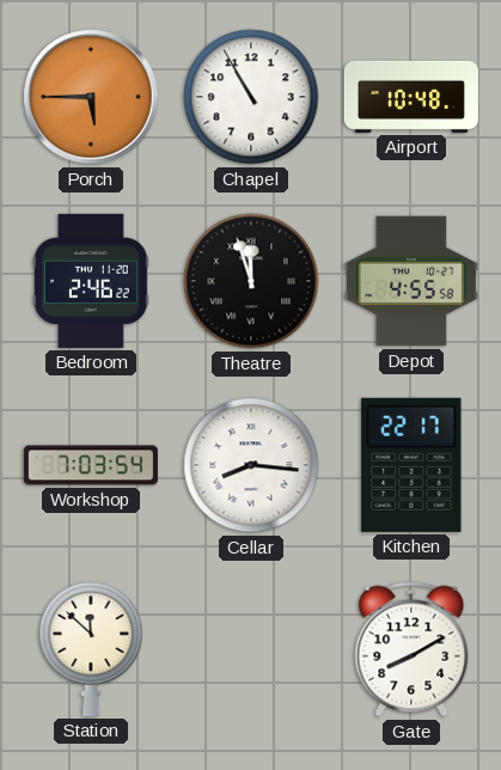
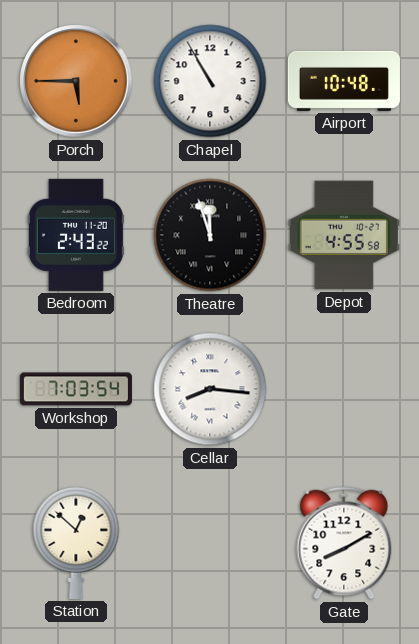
Bedroom: 2:46 -> 2:43 (76, 235)
Kitchen: 22:17 -> none (411, 465)
Station: 11:52 -> 12:52 (76, 542)
